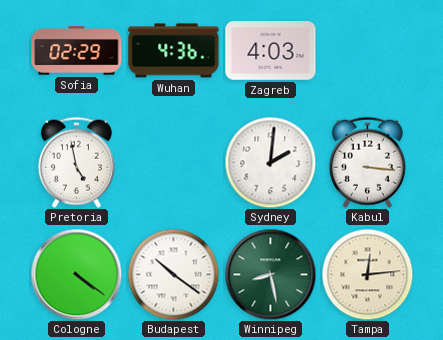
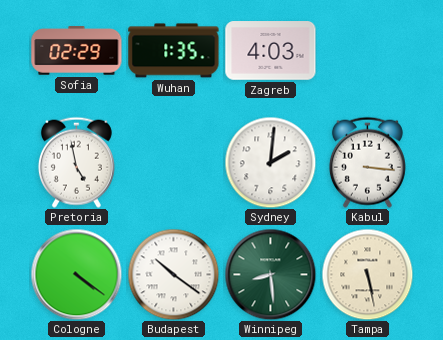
Wuhan: 4:36 -> 1:35 (174, 51)
Winnipeg: 8:28 -> 8:29 (270, 274)
Tampa: 12:14 -> 5:28 (367, 274)
